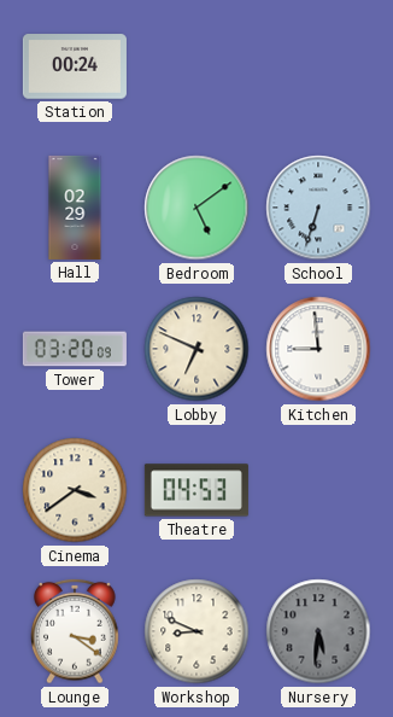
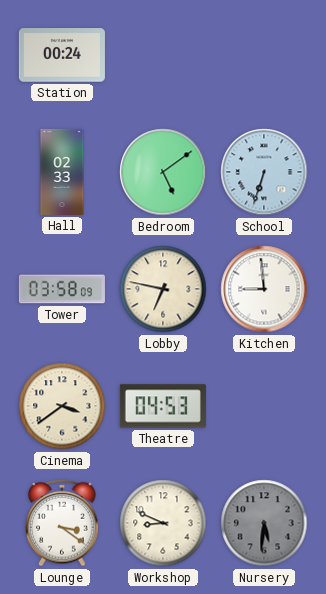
Hall: 02:29 -> 02:33 (62, 172)
Tower: 03:20 -> 03:58 (62, 289)
Lobby: 6:49 -> 6:47 (163, 289)
